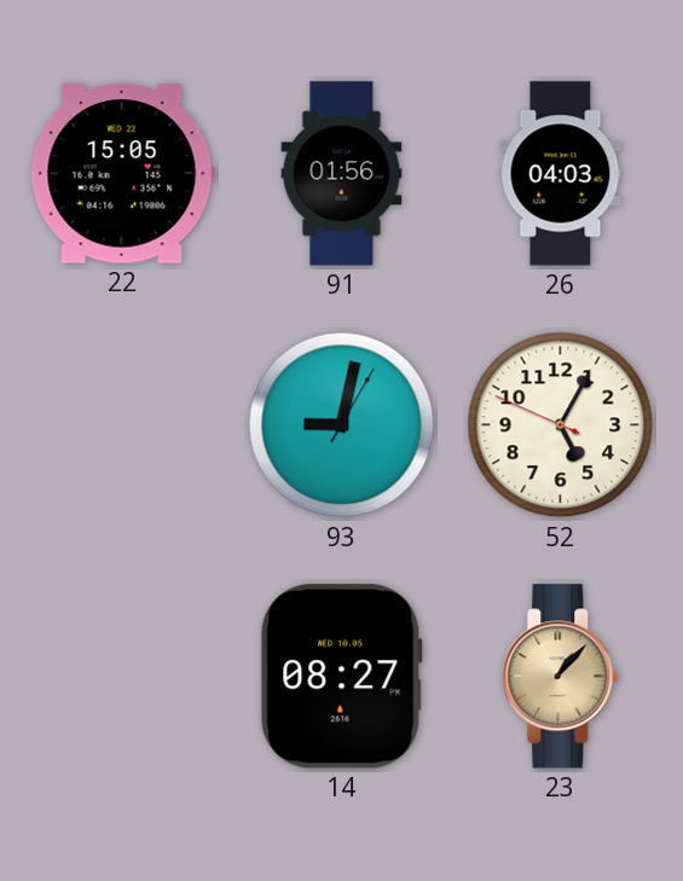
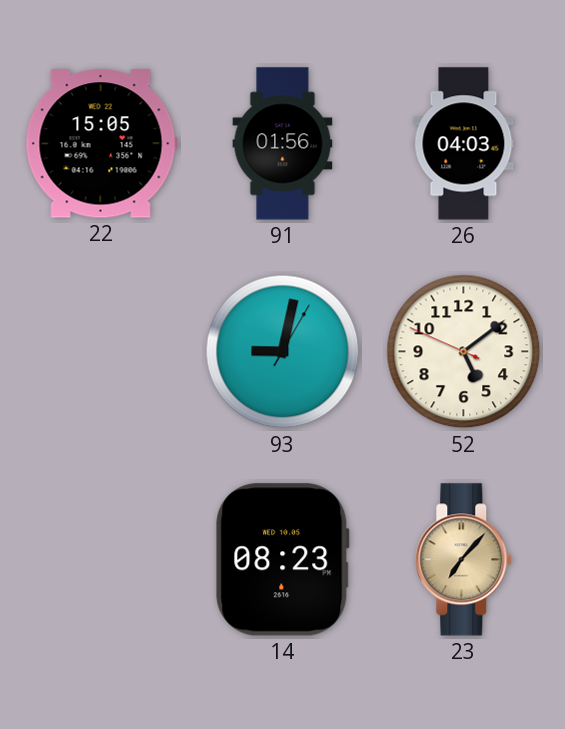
52: 5:04 -> 5:08 (464, 352)
14: 08:27 -> 08:23 (283, 560)
23: 1:07 -> 7:07 (464, 560)
